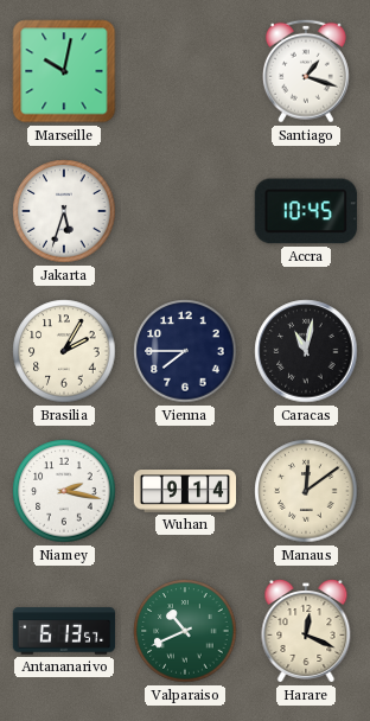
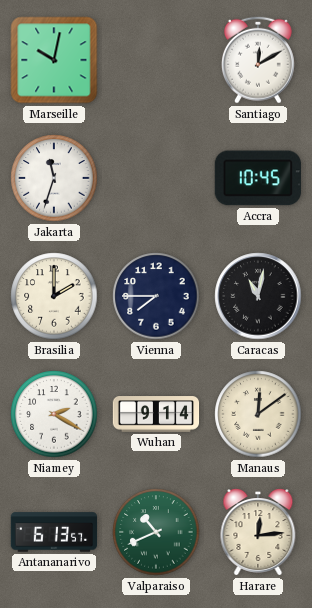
Santiago: 1:18 -> 12:10 (258, 60)
Jakarta: 5:33 -> 11:33 (54, 178)
Brasilia: 2:05 -> 2:00 (54, 296)
Niamey: 2:17 -> 2:20 (54, 414)
Harare: 12:19 -> 12:14 (258, 533)
